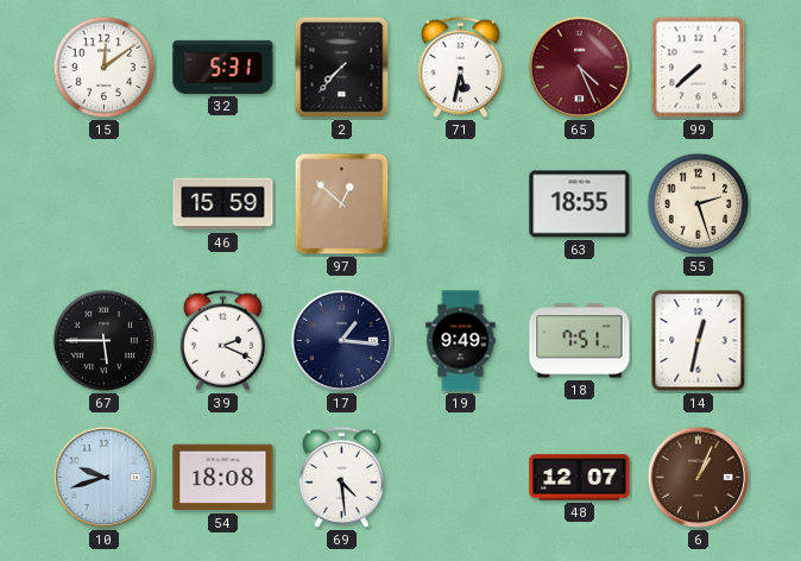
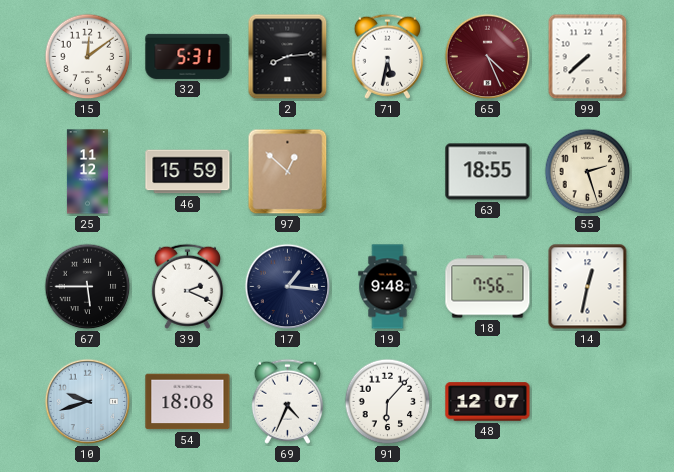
2: 7:37 -> 8:14 (288, 57)
25: none -> 11:12 (87, 172)
19: 9:49 -> 9:48 (388, 287)
18: 7:51 -> 7:56 (488, 287)
69: 4:29 -> 4:34 (287, 401)
91: none -> 6:07 (388, 402)
6: 1:04 -> none (699, 478)
